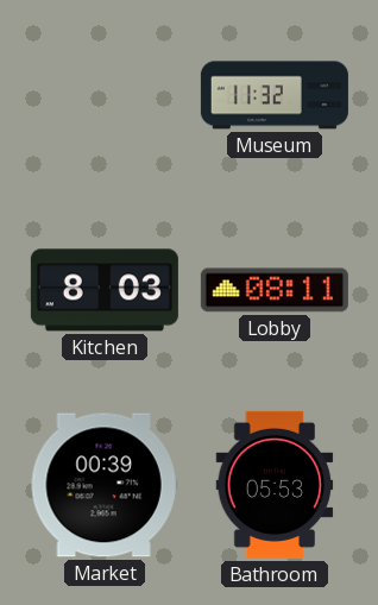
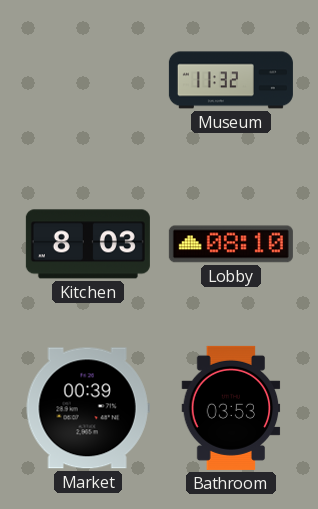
Lobby: 08:11 -> 08:10 (231, 244)
Bathroom: 05:53 -> 03:53 (231, 408)
